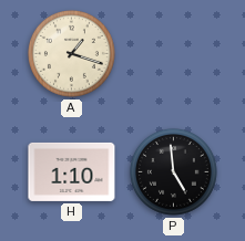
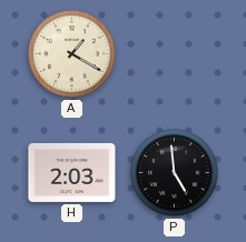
A: 1:18 -> 1:20 (71, 53)
H: 1:10 -> 2:03 (72, 172)
